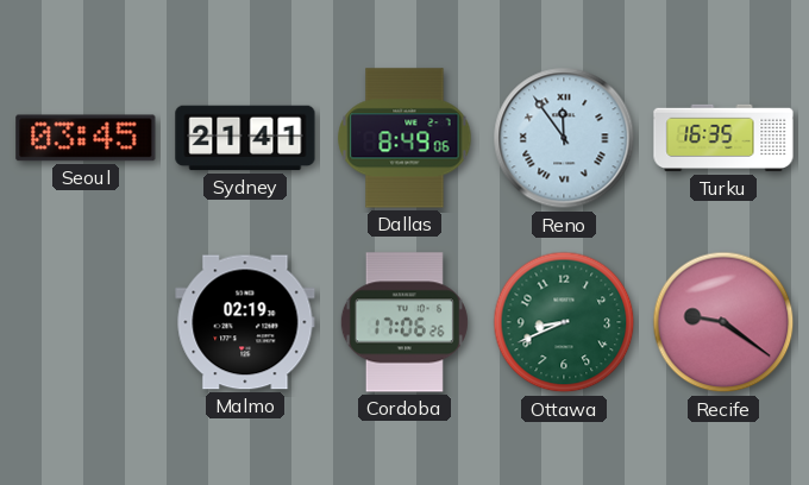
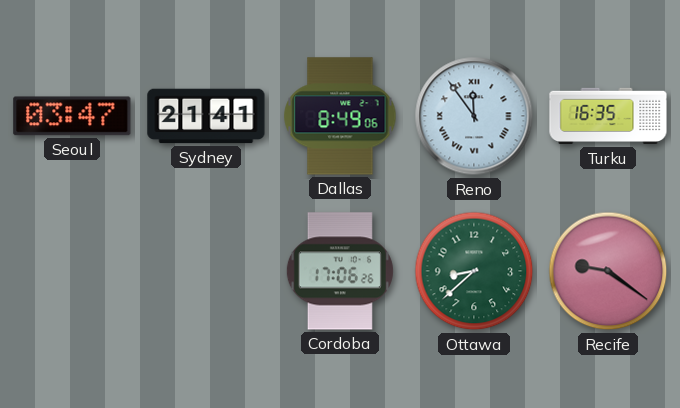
Seoul: 03:45 -> 03:47 (72, 116)
Malmo: 02:19 -> none (245, 322)
Ottawa: 8:41 -> 8:38 (474, 271)
